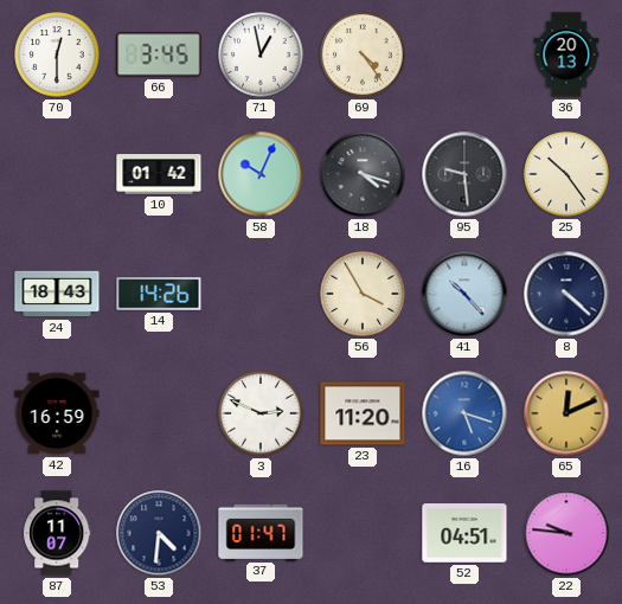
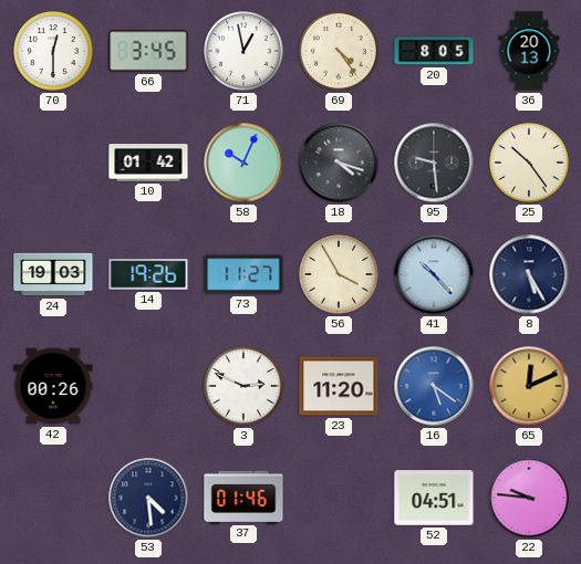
20: none -> 8:05 (434, 51)
24: 18:43 -> 19:03 (53, 274)
14: 14:26 -> 19:26 (148, 275)
73: none -> 11:27 (243, 274)
8: 4:22 -> 5:25 (529, 274)
42: 16:59 -> 00:26 (53, 386)
16: 5:18 -> 5:21 (434, 386)
87: 11:07 -> none (58, 533)
53: 4:31 -> 4:29 (148, 498)
37: 01:47 -> 01:46 (243, 497)
